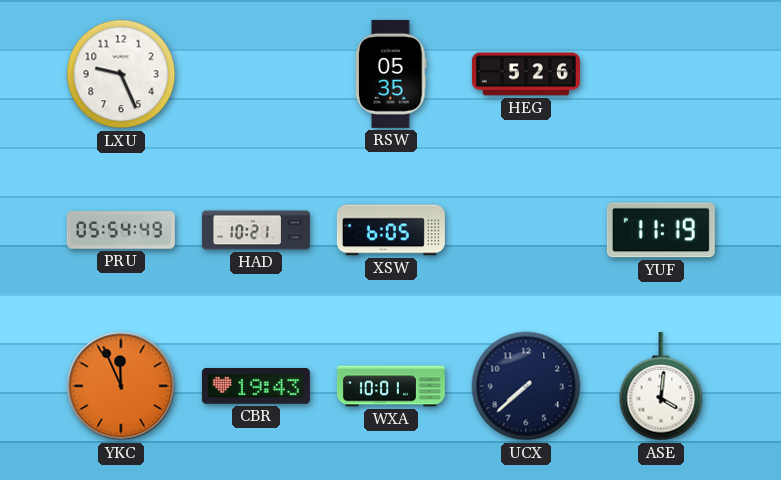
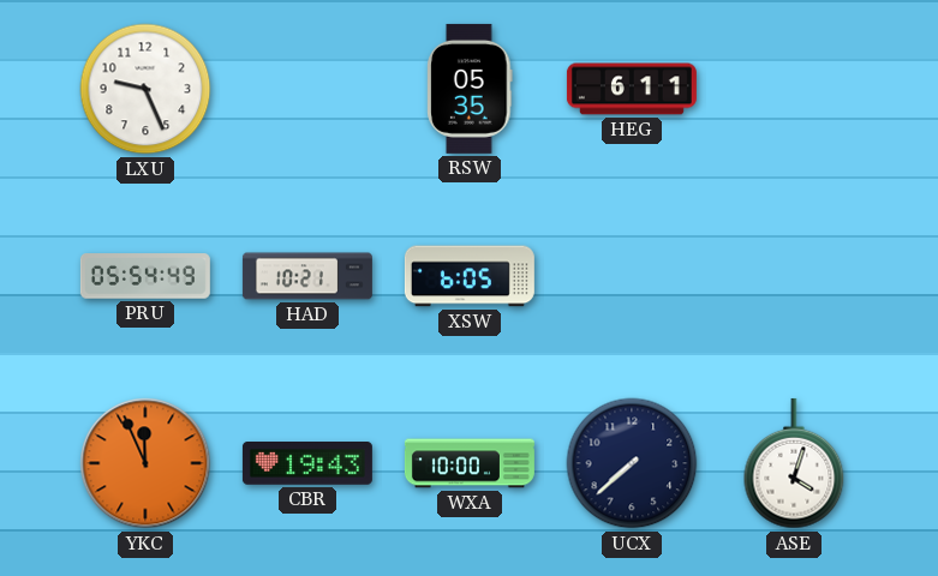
HEG: 5:26 -> 6:11 (632, 89)
YUF: 11:19 -> none (661, 230)
WXA: 10:01 -> 10:00 (470, 463)
ASE: 4:01 -> 4:03 (794, 463)
